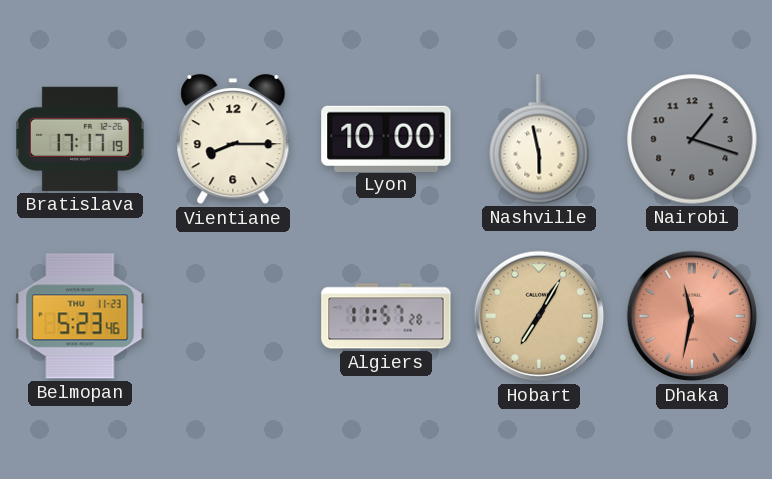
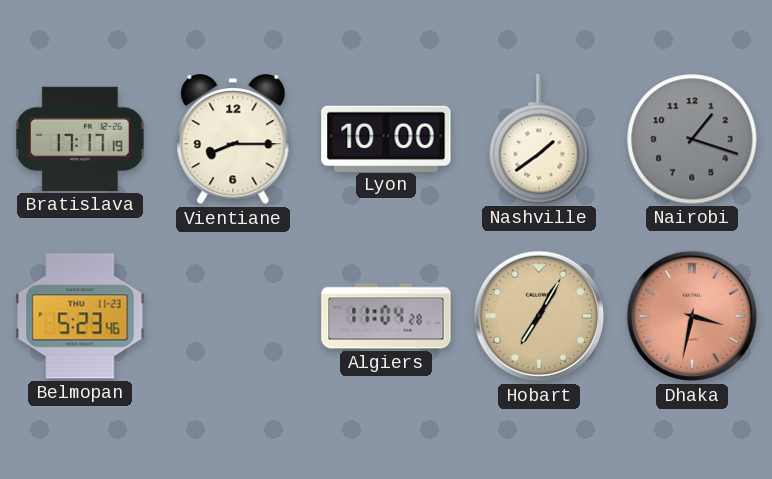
Nashville: 5:58 -> 1:39 (539, 139)
Algiers: 11:57 -> 11:04 (386, 316)
Dhaka: 11:32 -> 3:32 (692, 316)
